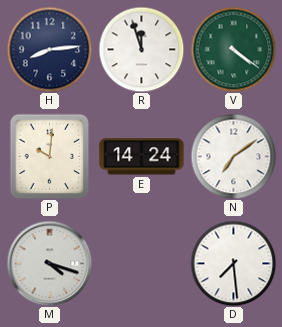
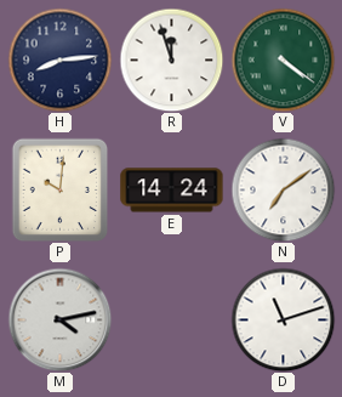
M: 4:18 -> 4:13 (59, 319)
D: 7:29 -> 11:12 (283, 319)
